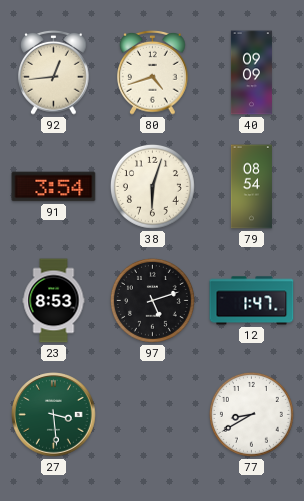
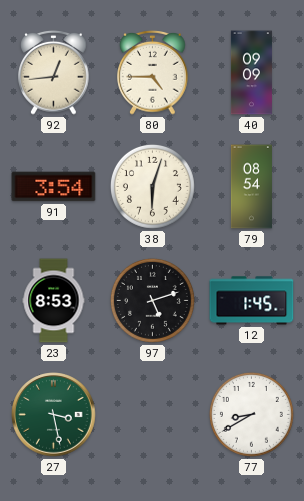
80: 4:42 -> 4:45 (153, 72)
12: 1:47 -> 1:45 (252, 301)
27: 3:29 -> 3:28 (54, 415)
